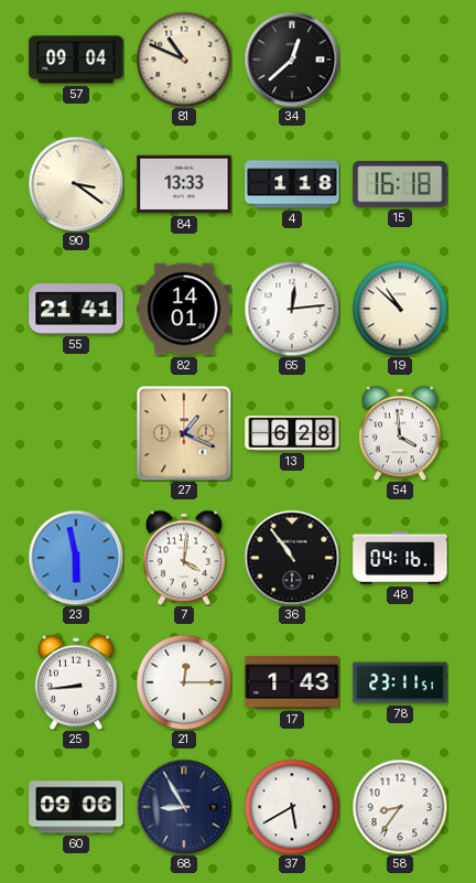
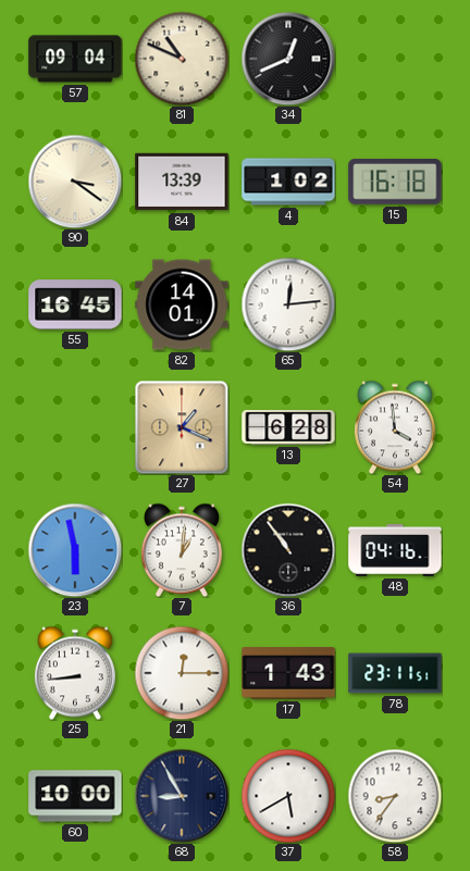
34: 12:38 -> 12:41 (288, 59)
84: 13:33 -> 13:39 (182, 182)
4: 1:18 -> 1:02 (288, 182)
55: 21:41 -> 16:45 (75, 304)
19: 10:52 -> none (400, 309)
7: 4:01 -> 1:01 (182, 550)
60: 09:06 -> 10:00 (75, 796)
